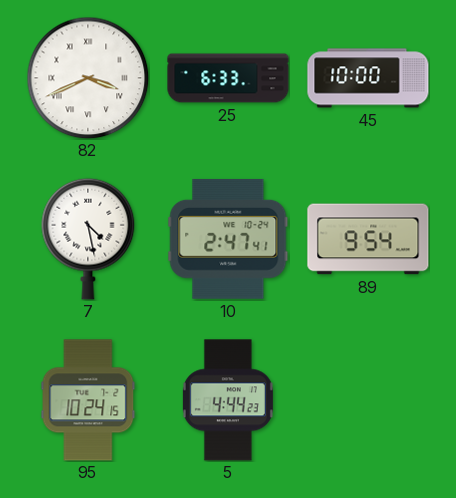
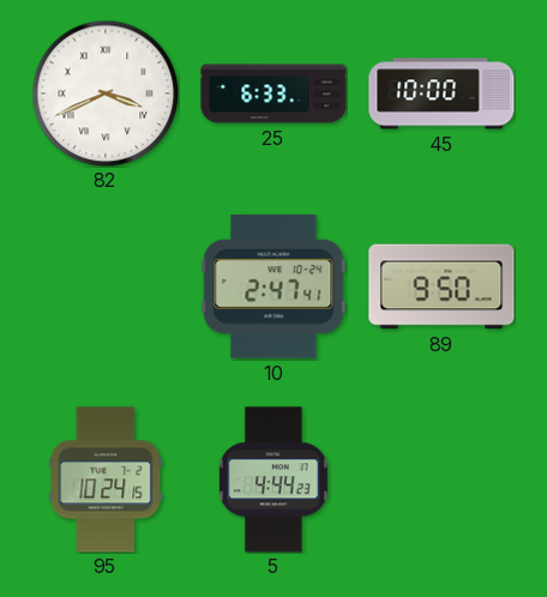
7: 4:28 -> none (88, 239)
89: 9:54 -> 9:50 (441, 287)
